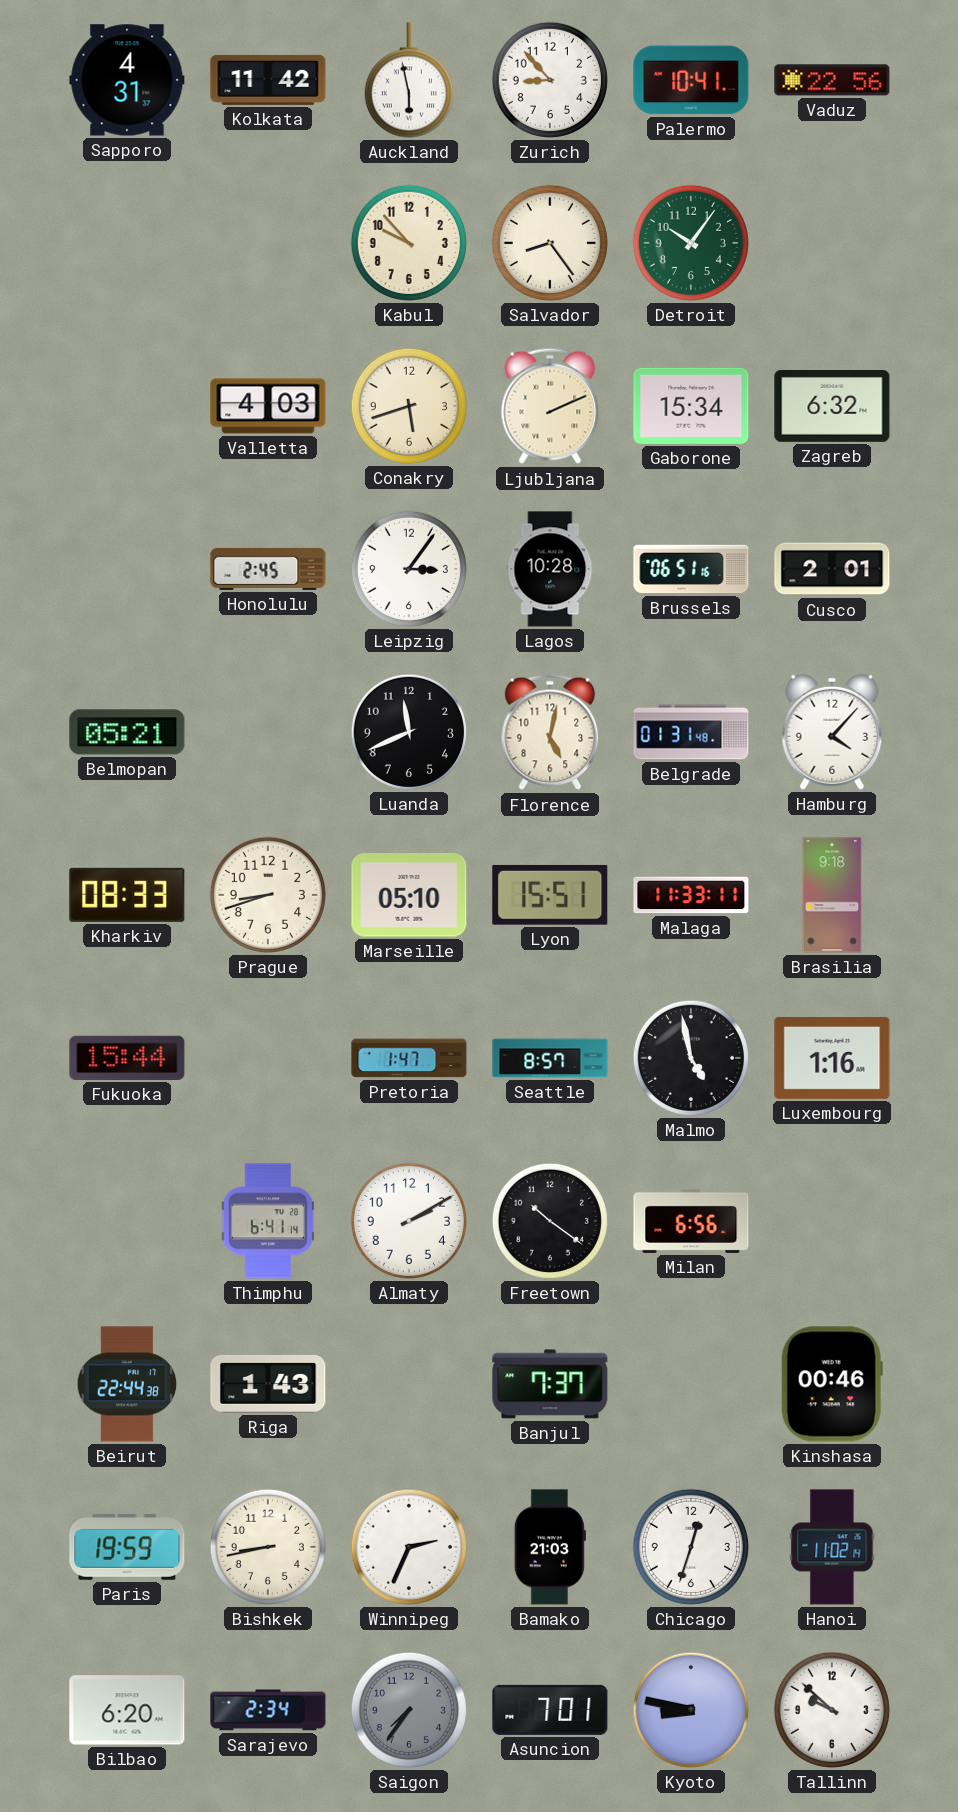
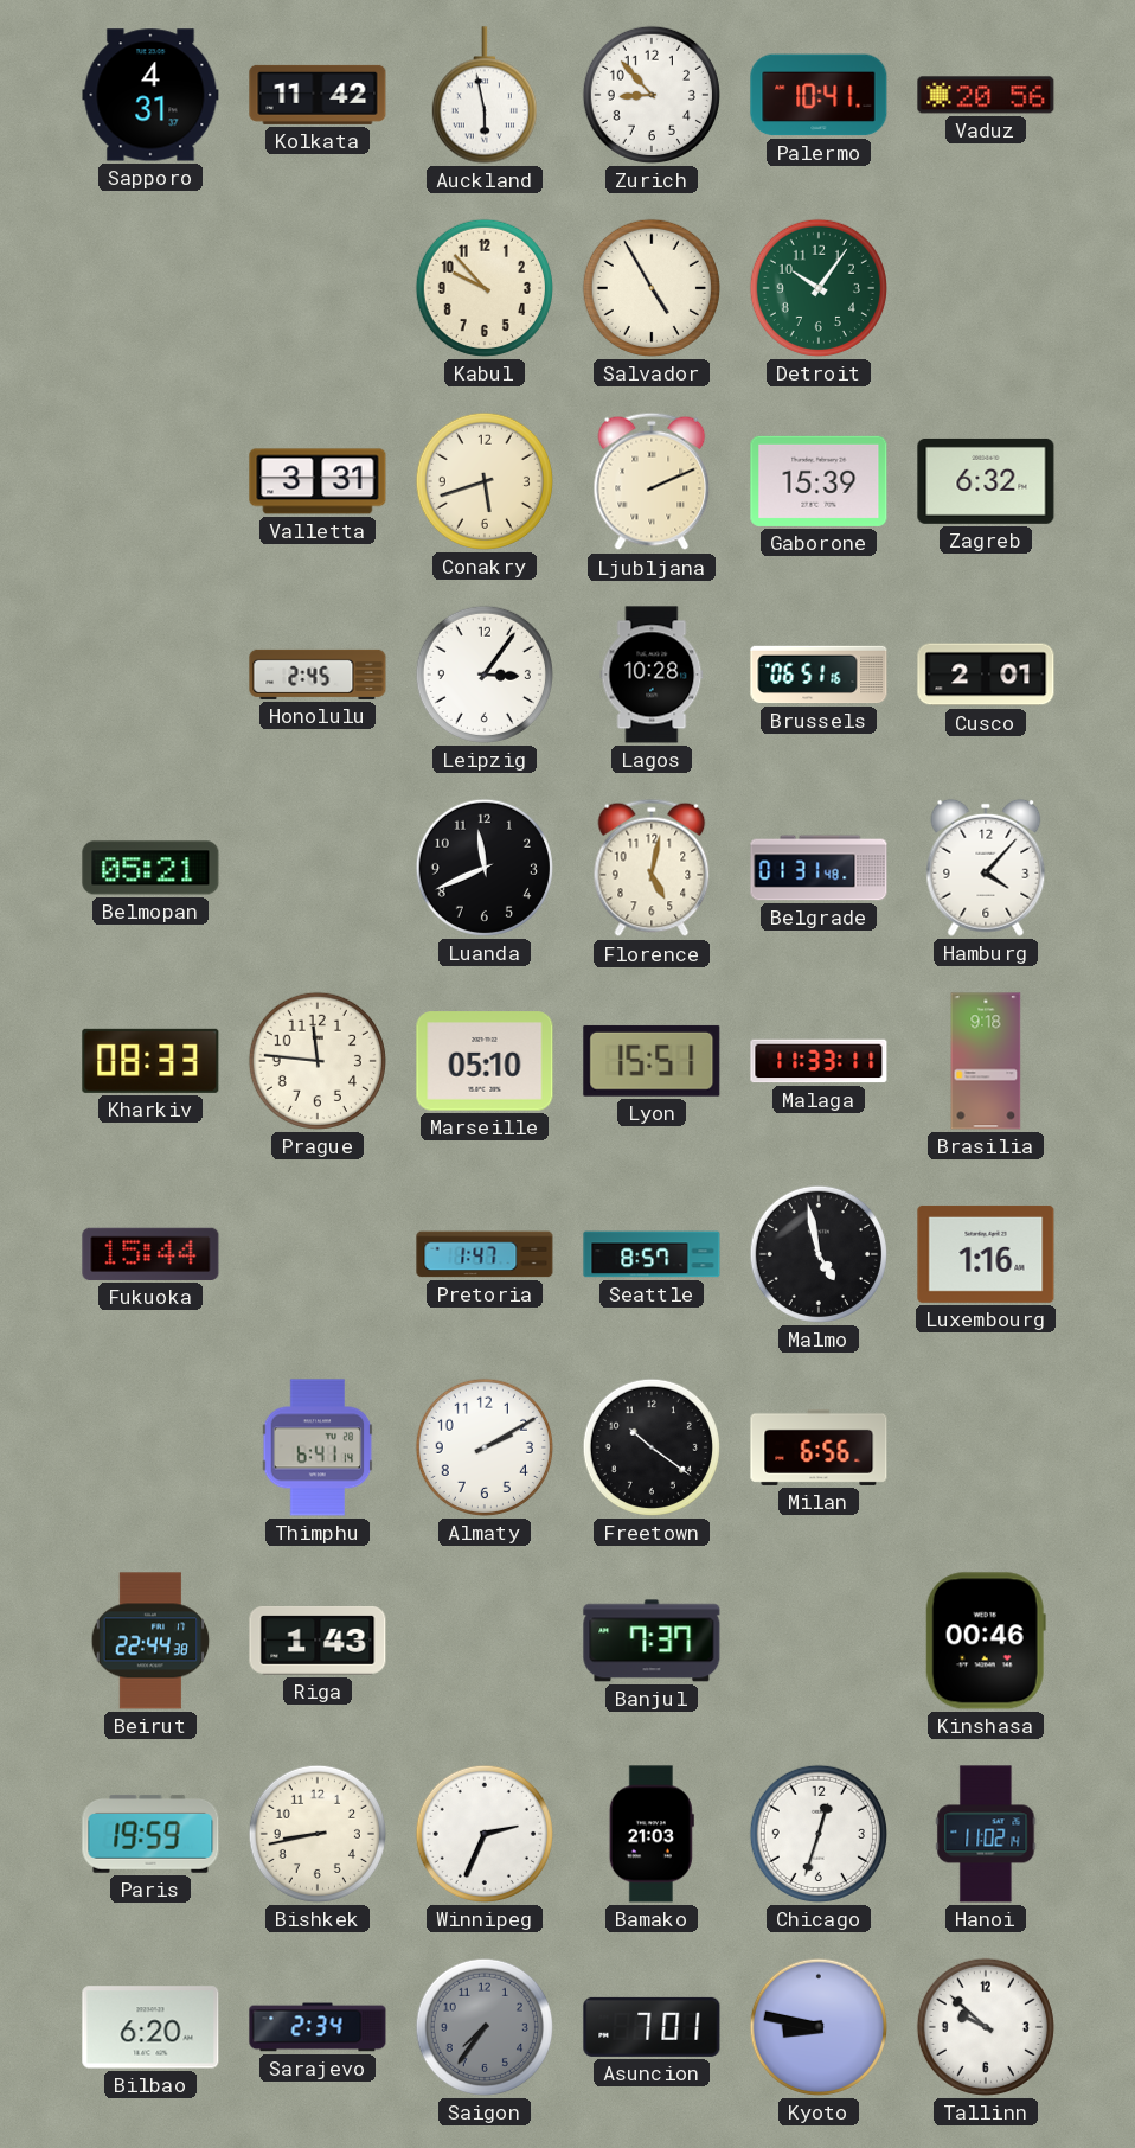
Vaduz: 22:56 -> 20:56 (986, 95)
Salvador: 8:24 -> 4:55 (652, 288)
Valletta: 4:03 -> 3:31 (318, 481)
Gaborone: 15:34 -> 15:39 (819, 481)
Prague: 8:42 -> 11:46 (318, 1061)
